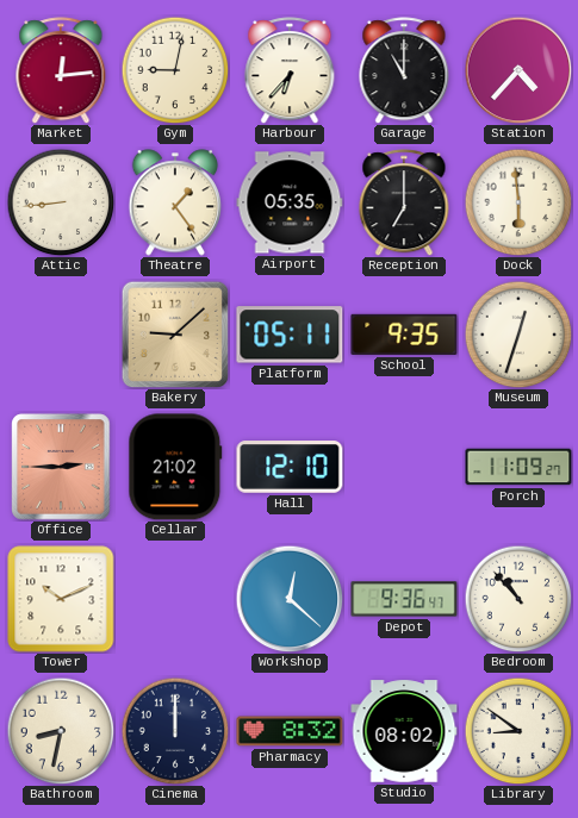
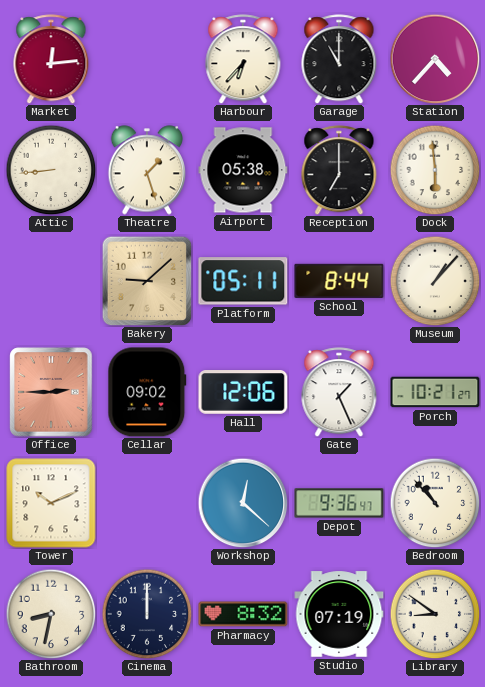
Gym: 9:02 -> none (175, 70)
Theatre: 1:24 -> 1:27 (147, 170)
Airport: 05:35 -> 05:38 (243, 170)
School: 9:35 -> 8:44 (339, 281)
Museum: 12:33 -> 1:07 (435, 281)
Cellar: 21:02 -> 09:02 (147, 392)
Hall: 12:10 -> 12:06 (243, 392)
Gate: none -> 1:26 (339, 392)
Porch: 11:09 -> 10:21 (435, 392)
Studio: 08:02 -> 07:19 (339, 614)
